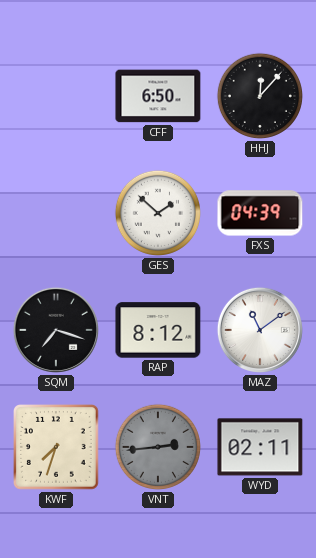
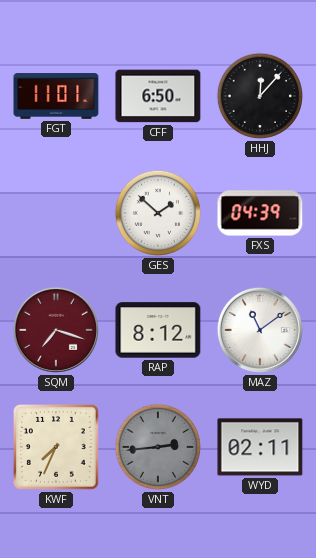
FGT: none -> 11:01 (56, 96)
SQM dial: black -> burgundy (56, 330)
KWF: 7:33 -> 7:34 (57, 448)
